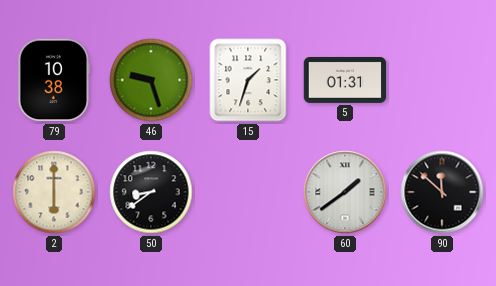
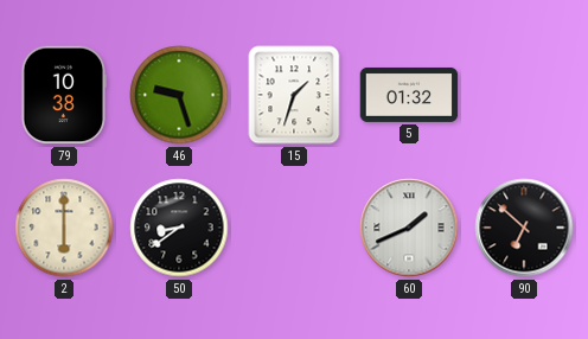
5: 01:31 -> 01:32 (409, 95)
60: 1:39 -> 1:41 (409, 228)
90: 11:52 -> 6:52 (524, 228)
